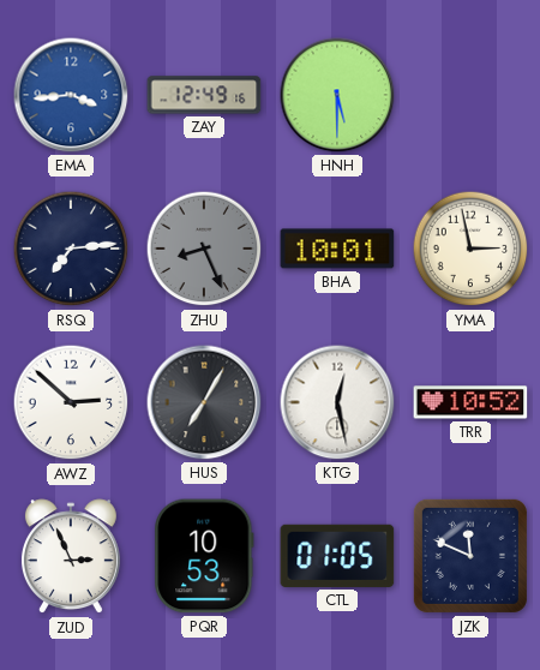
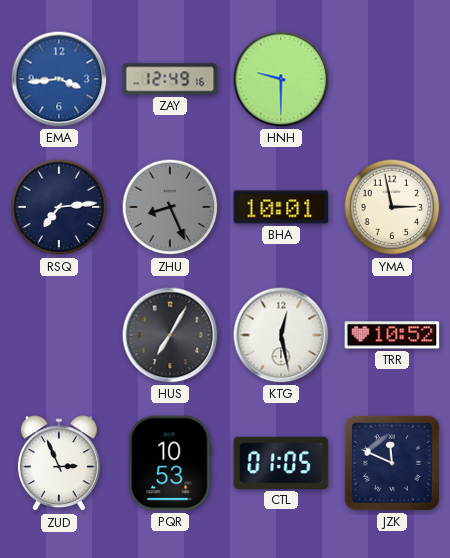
HNH: 5:30 -> 9:30 (281, 79)
AWZ: 2:52 -> none (71, 402)
